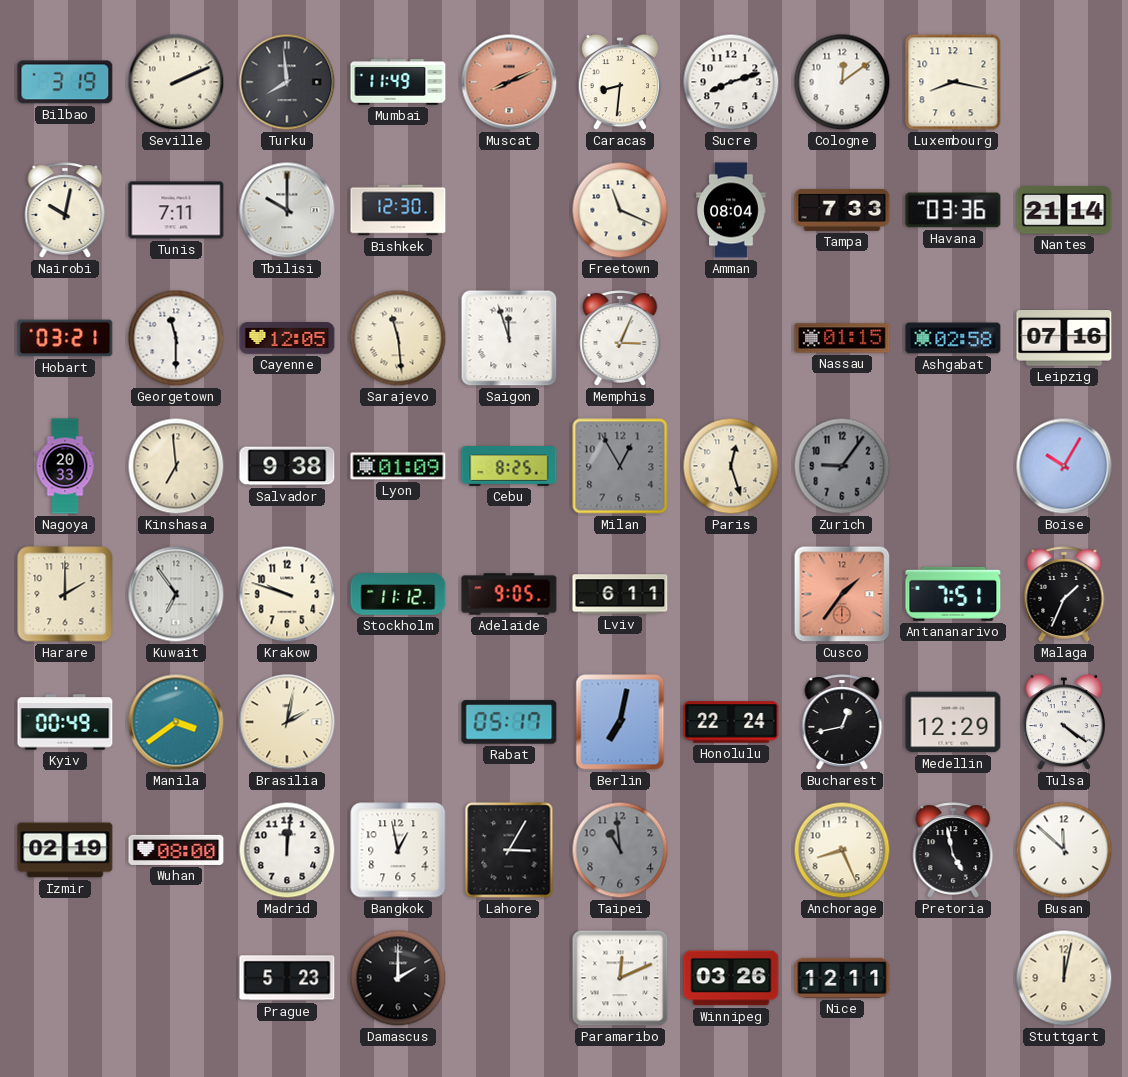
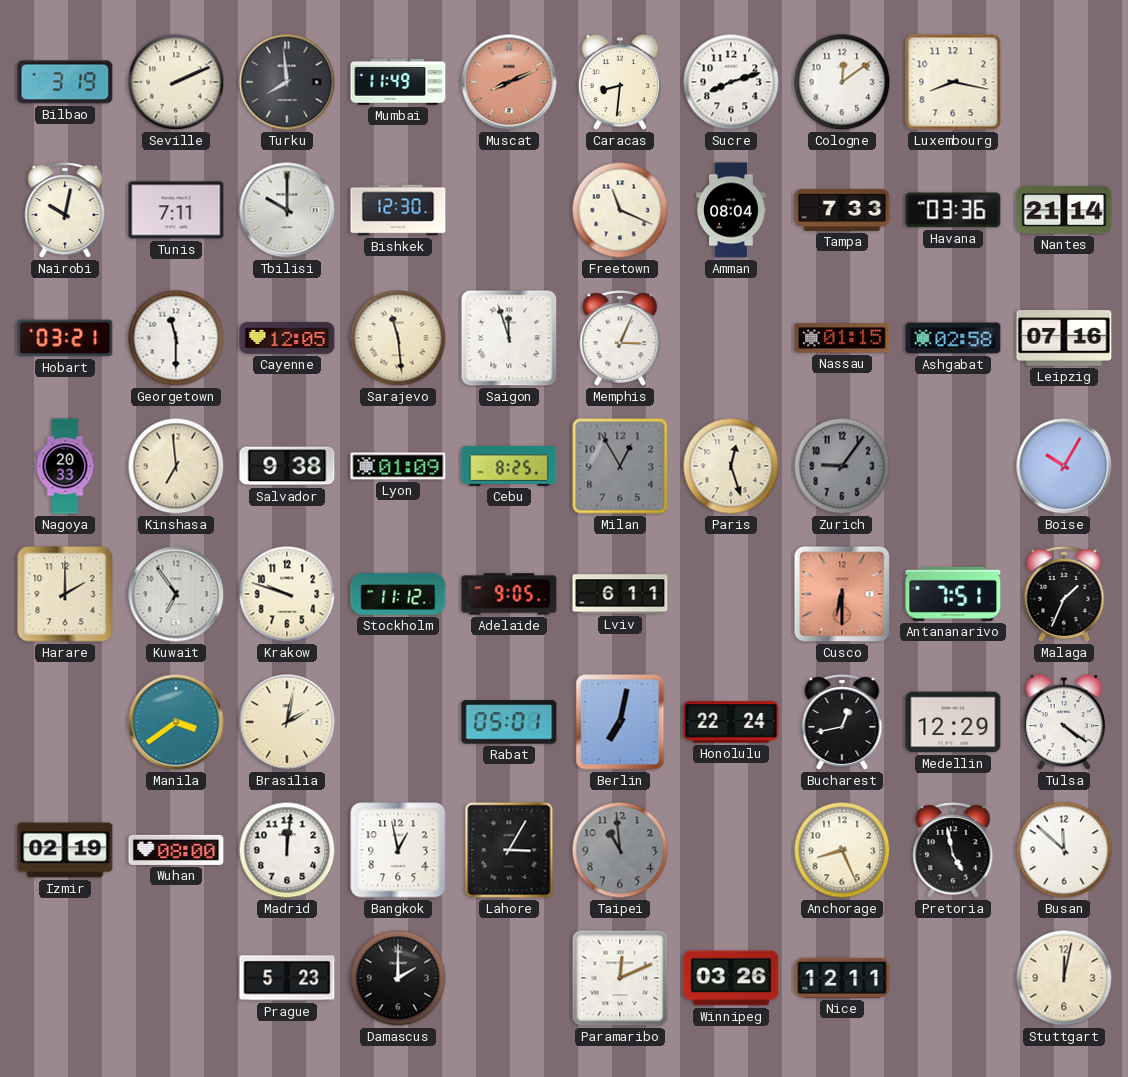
Cusco: 1:36 -> 6:30 (842, 594)
Kyiv: 00:49 -> none (65, 722)
Rabat: 05:17 -> 05:01 (509, 722)
